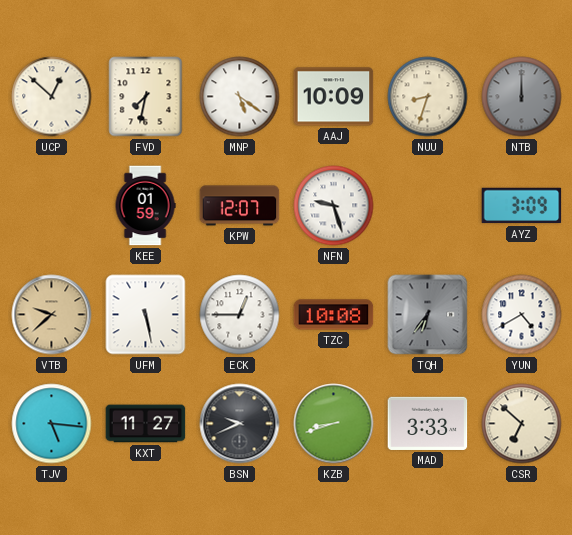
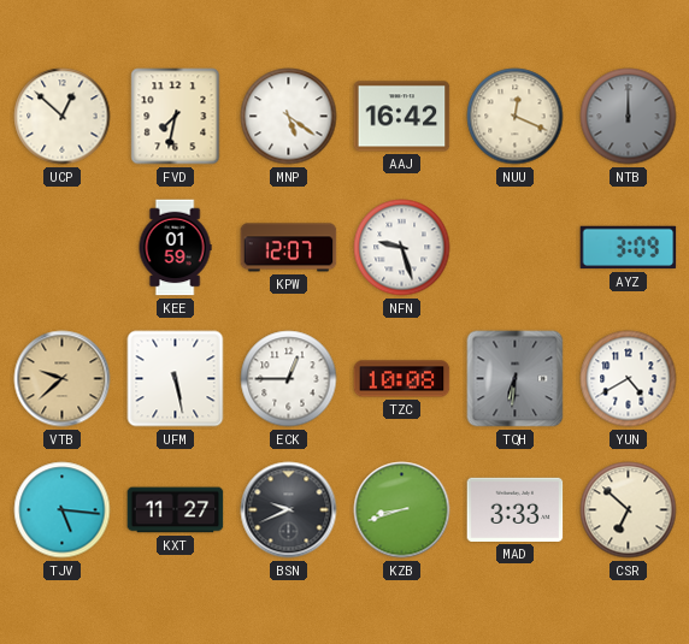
AAJ: 10:09 -> 16:42 (402, 117)
NUU: 8:33 -> 12:19 (516, 117)
TQH: 6:36 -> 6:31 (516, 379)
